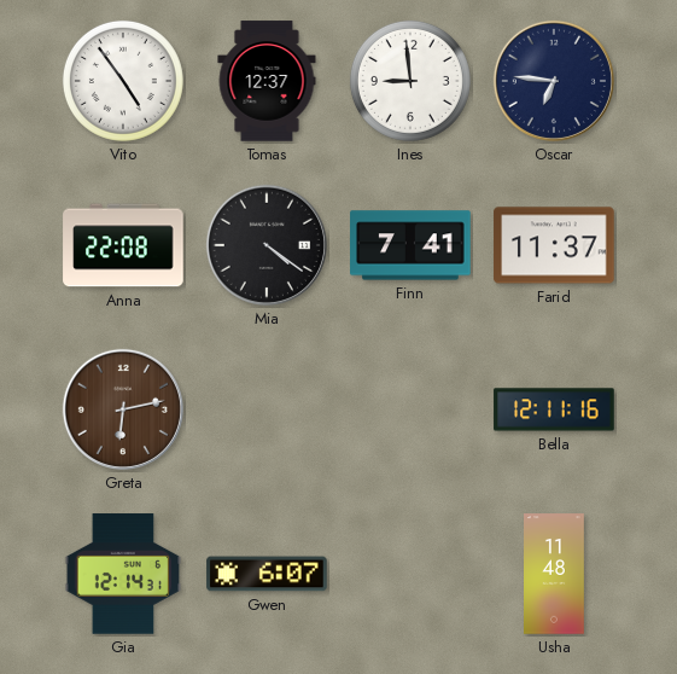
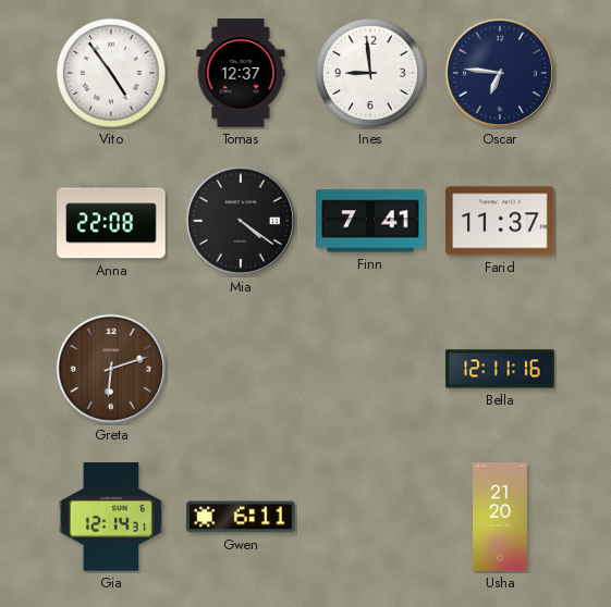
Greta: 6:13 -> 6:12 (111, 369)
Gwen: 6:07 -> 6:11 (241, 517)
Usha: 11:48 -> 21:20 (501, 517)
